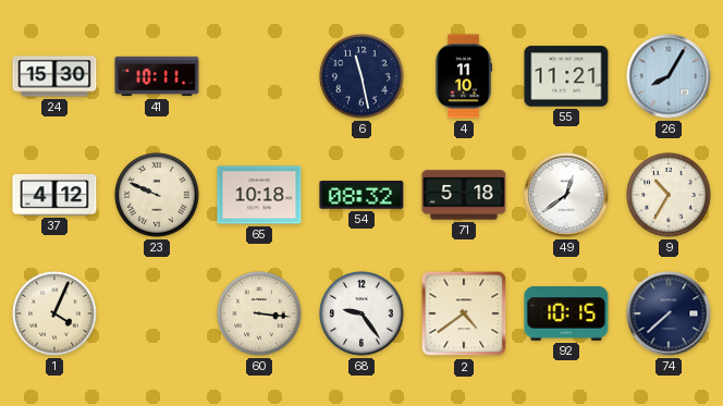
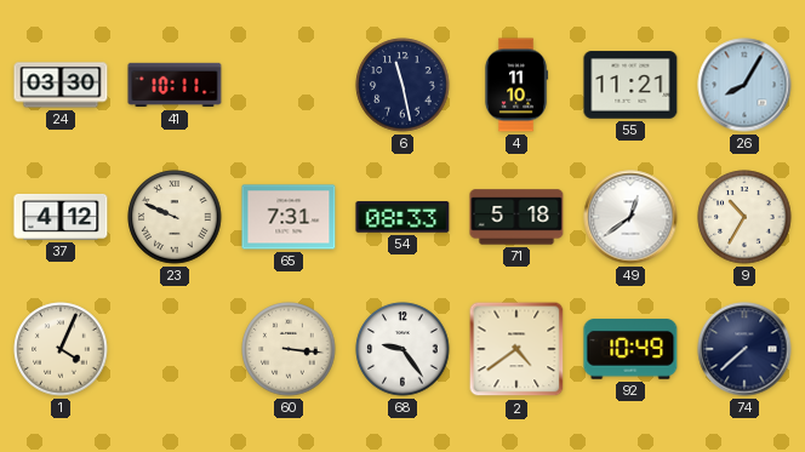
24: 15:30 -> 03:30 (61, 85)
65: 10:18 -> 7:31 (289, 217)
54: 08:32 -> 08:33 (402, 217)
92: 10:15 -> 10:49 (630, 349)
